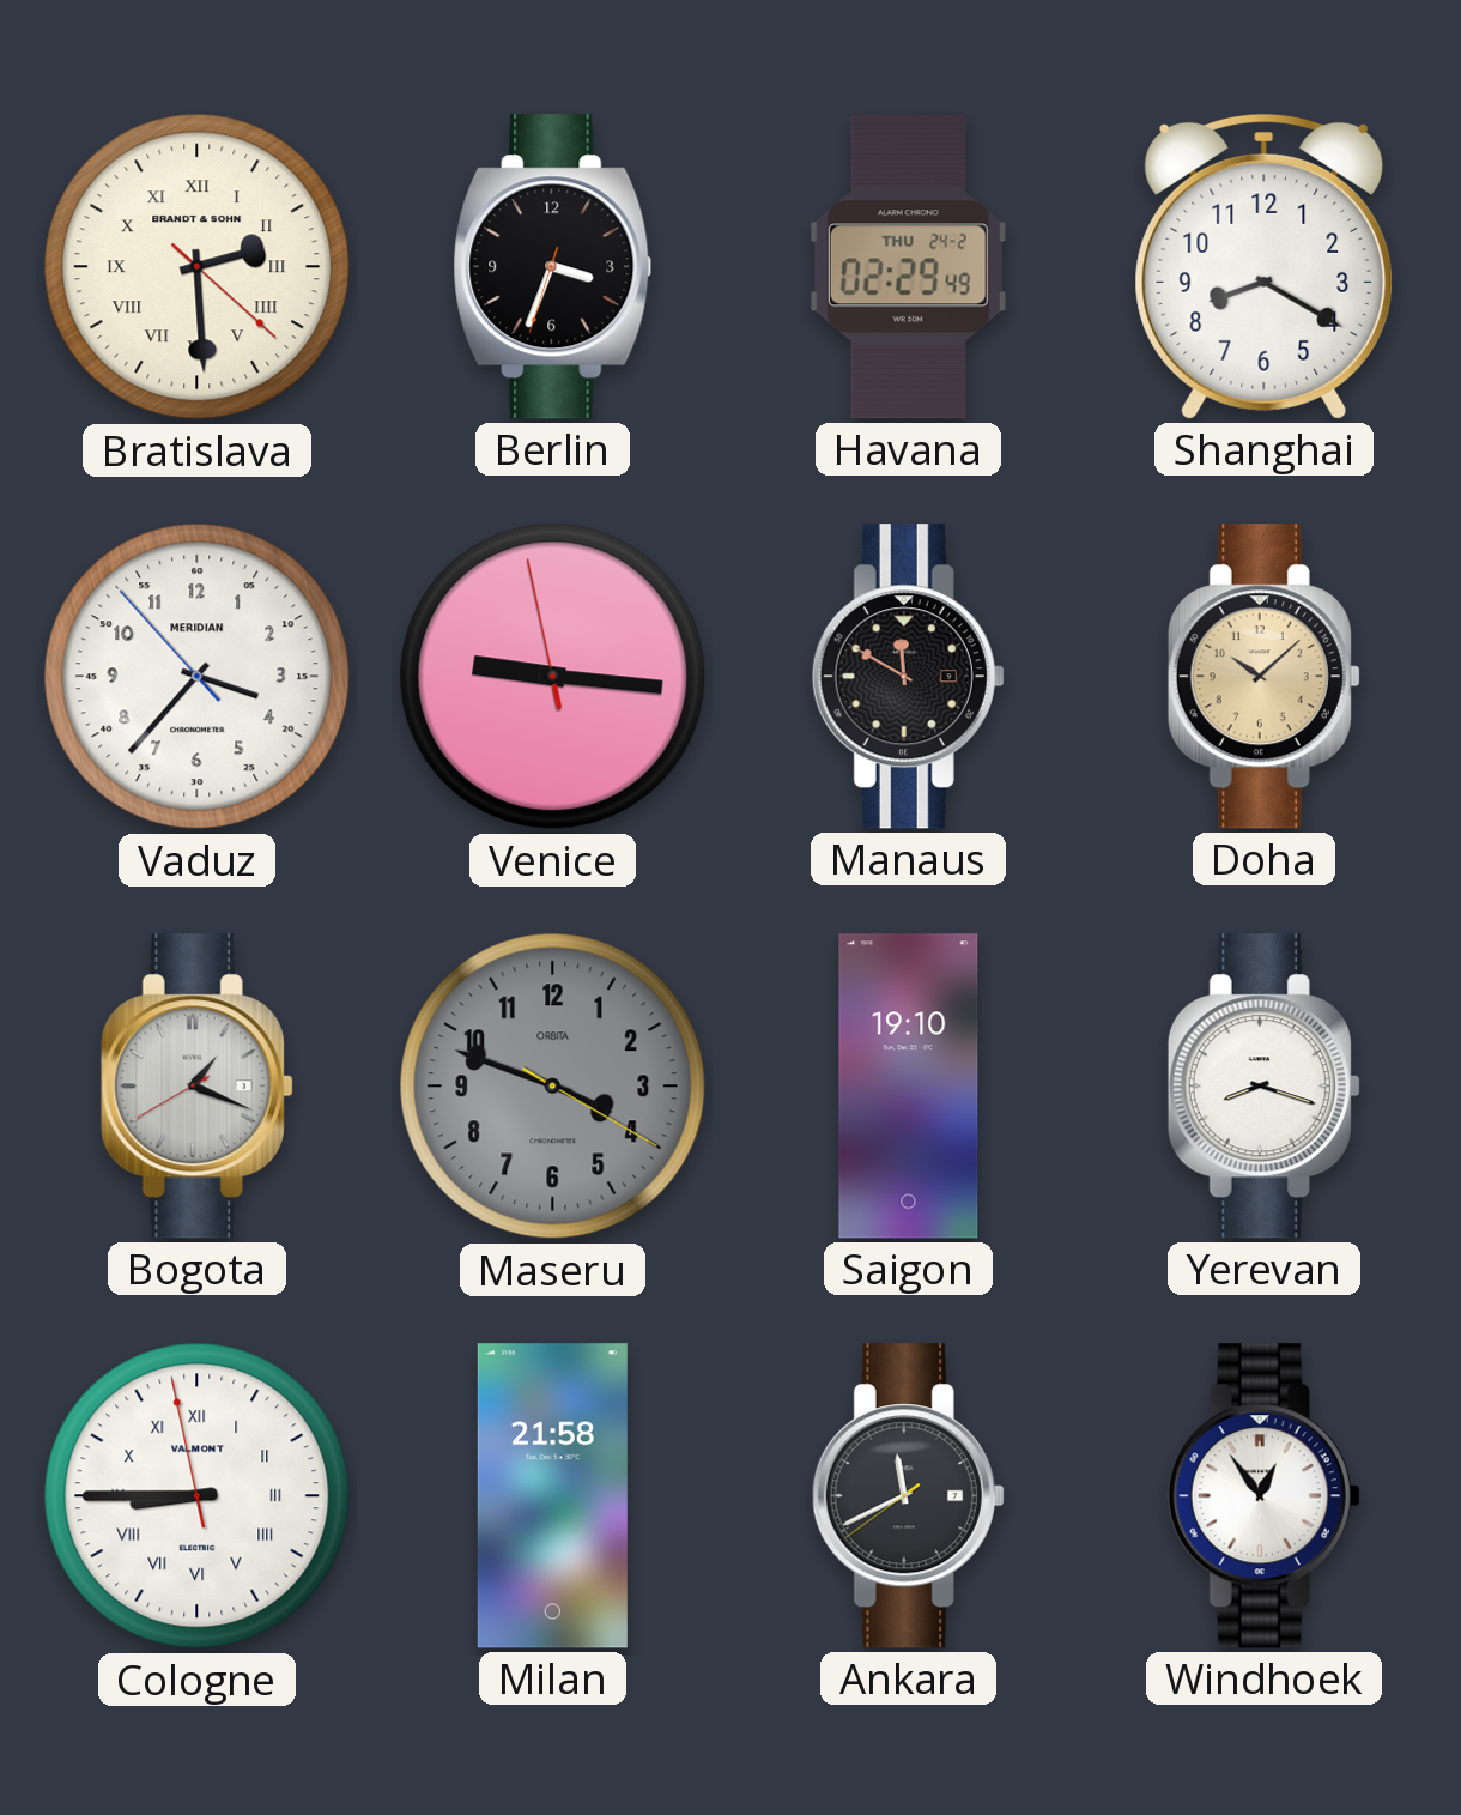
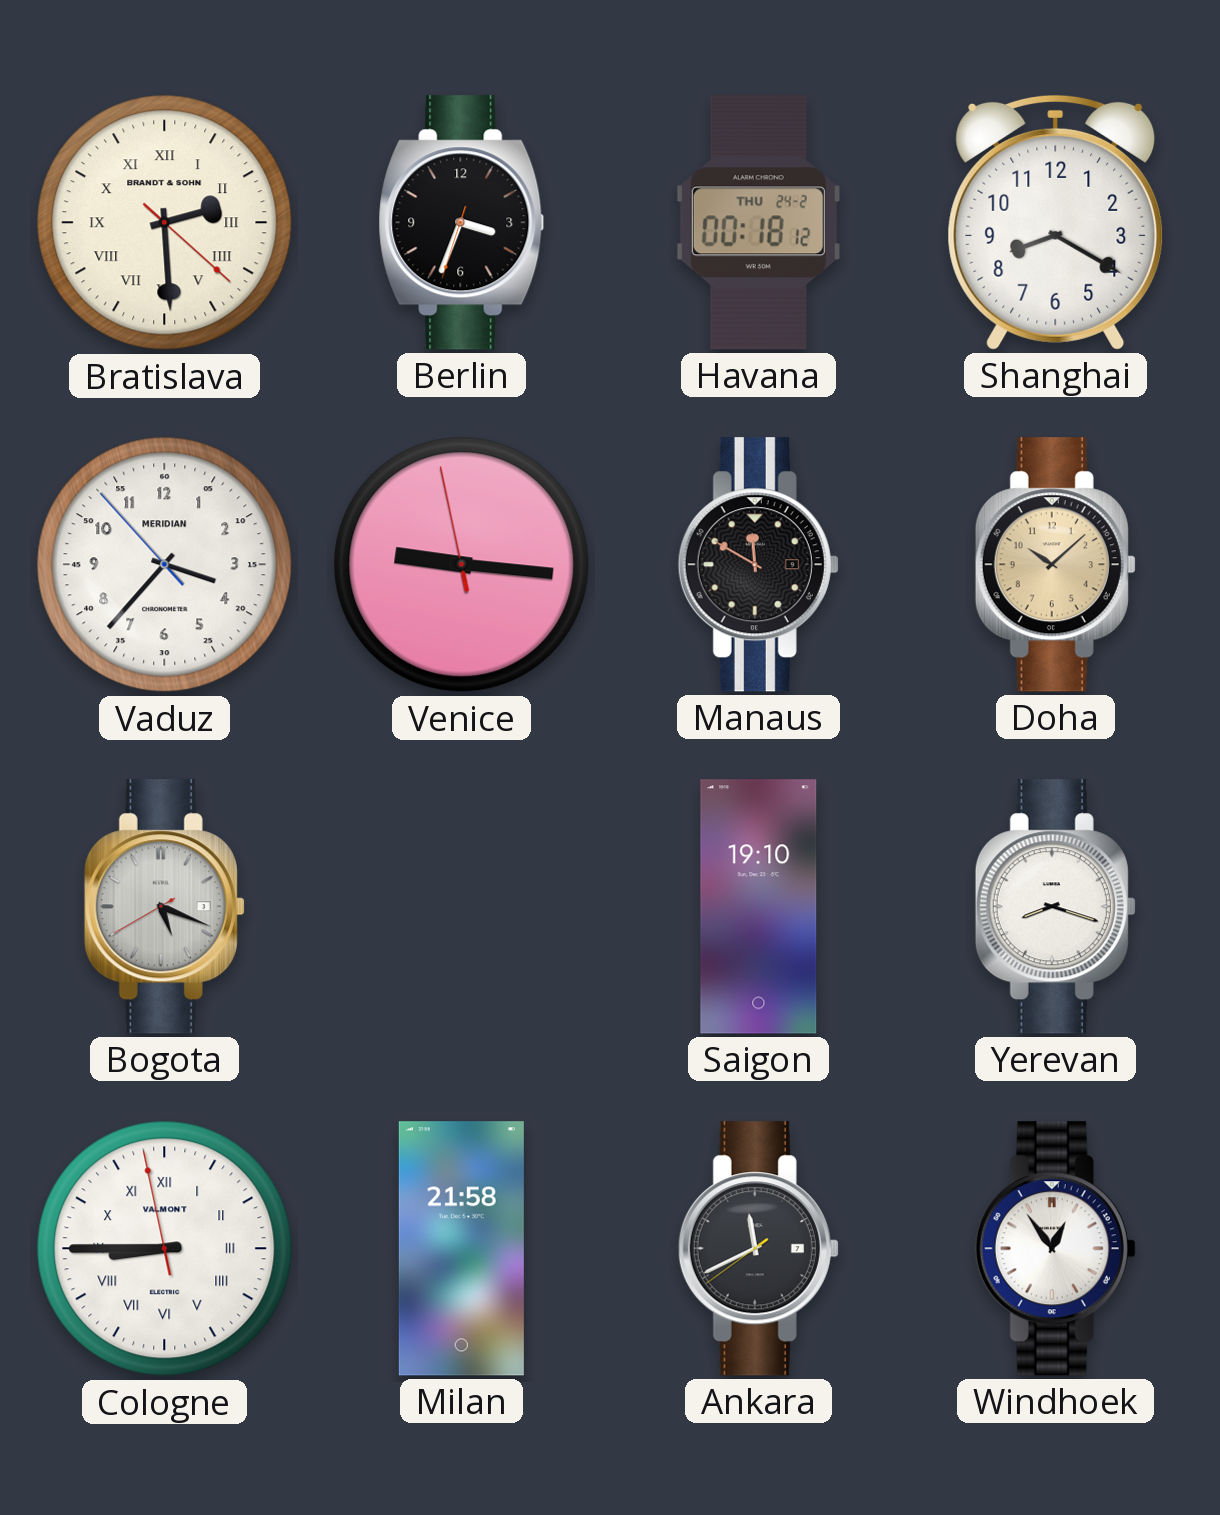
Havana: 02:29 -> 00:18 (758, 223)
Bogota: 1:18 -> 5:18 (164, 907)
Maseru: 3:48 -> none (553, 1087)
